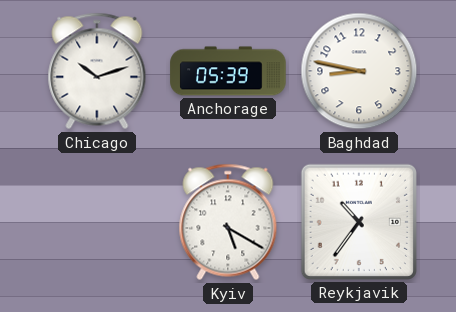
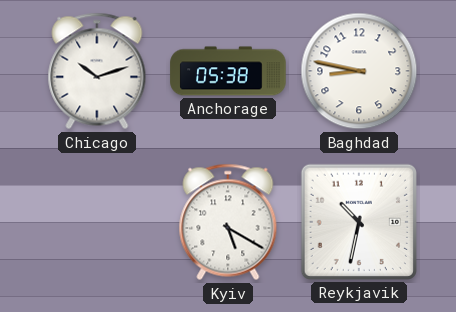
Anchorage: 05:39 -> 05:38 (228, 71)
Reykjavik: 10:36 -> 10:32 (359, 222)
